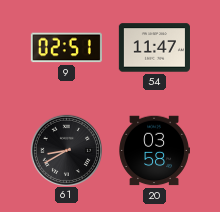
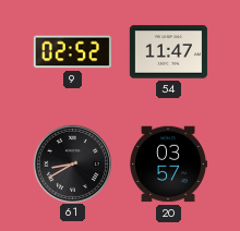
9: 02:51 -> 02:52 (72, 52)
20: 03:58 -> 03:57 (168, 165)
